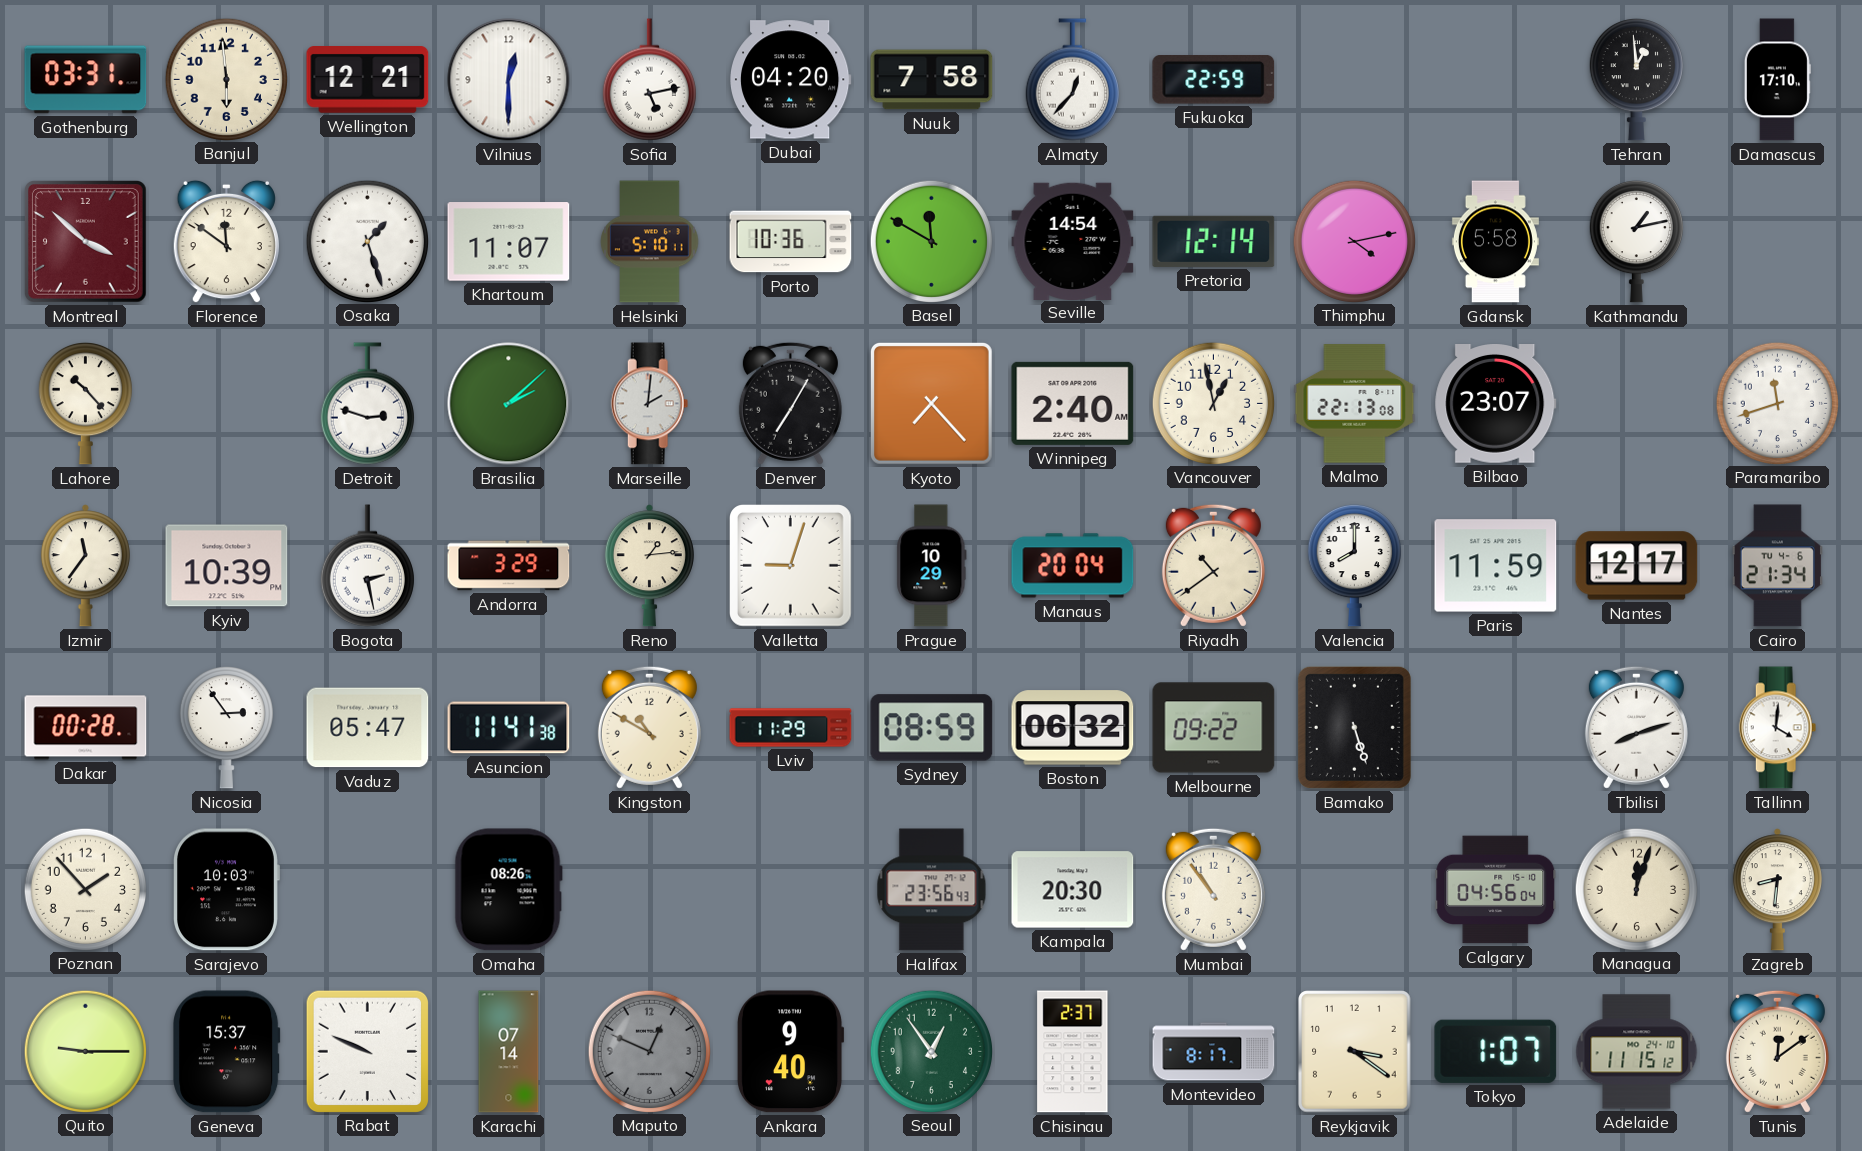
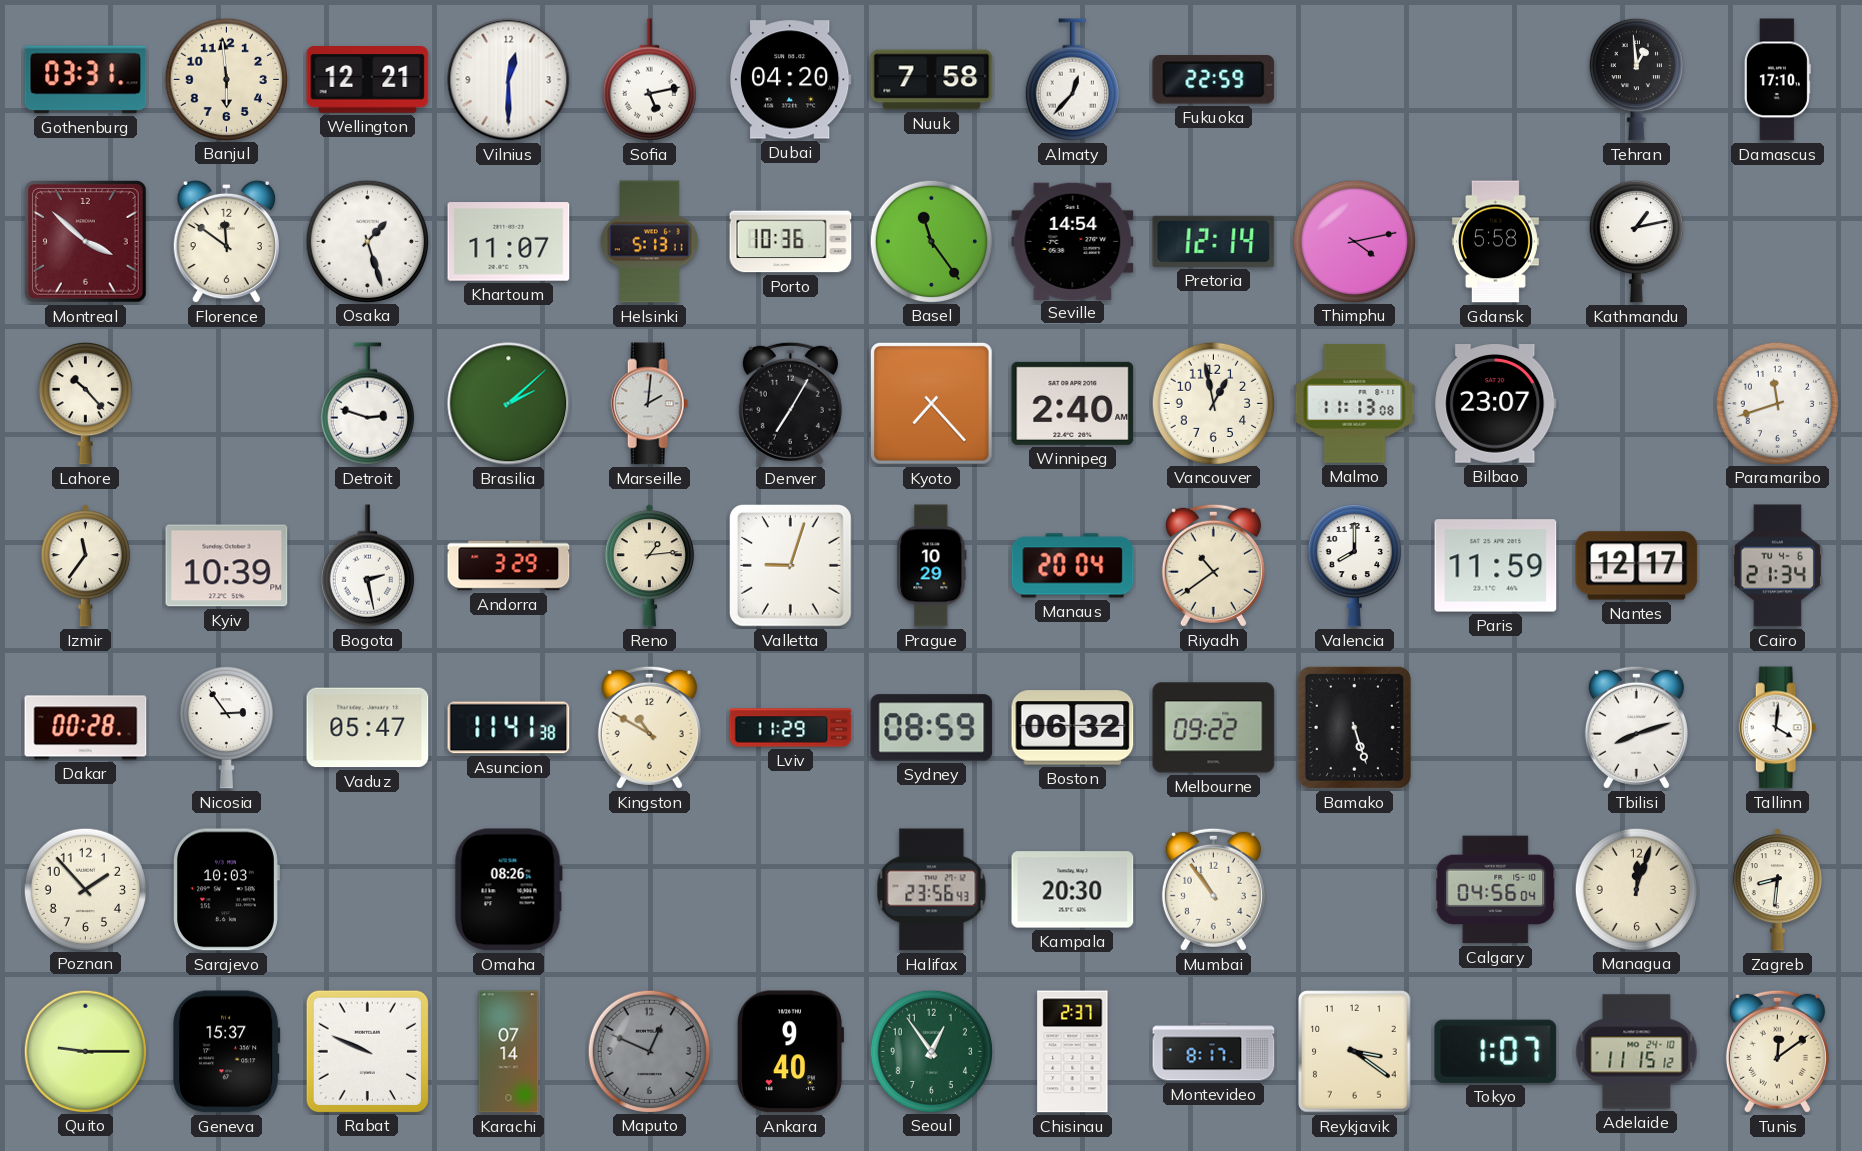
Helsinki: 5:10 -> 5:13 (650, 242)
Basel: 11:50 -> 11:24 (931, 241)
Malmo: 22:13 -> 11:13 (1355, 404)
